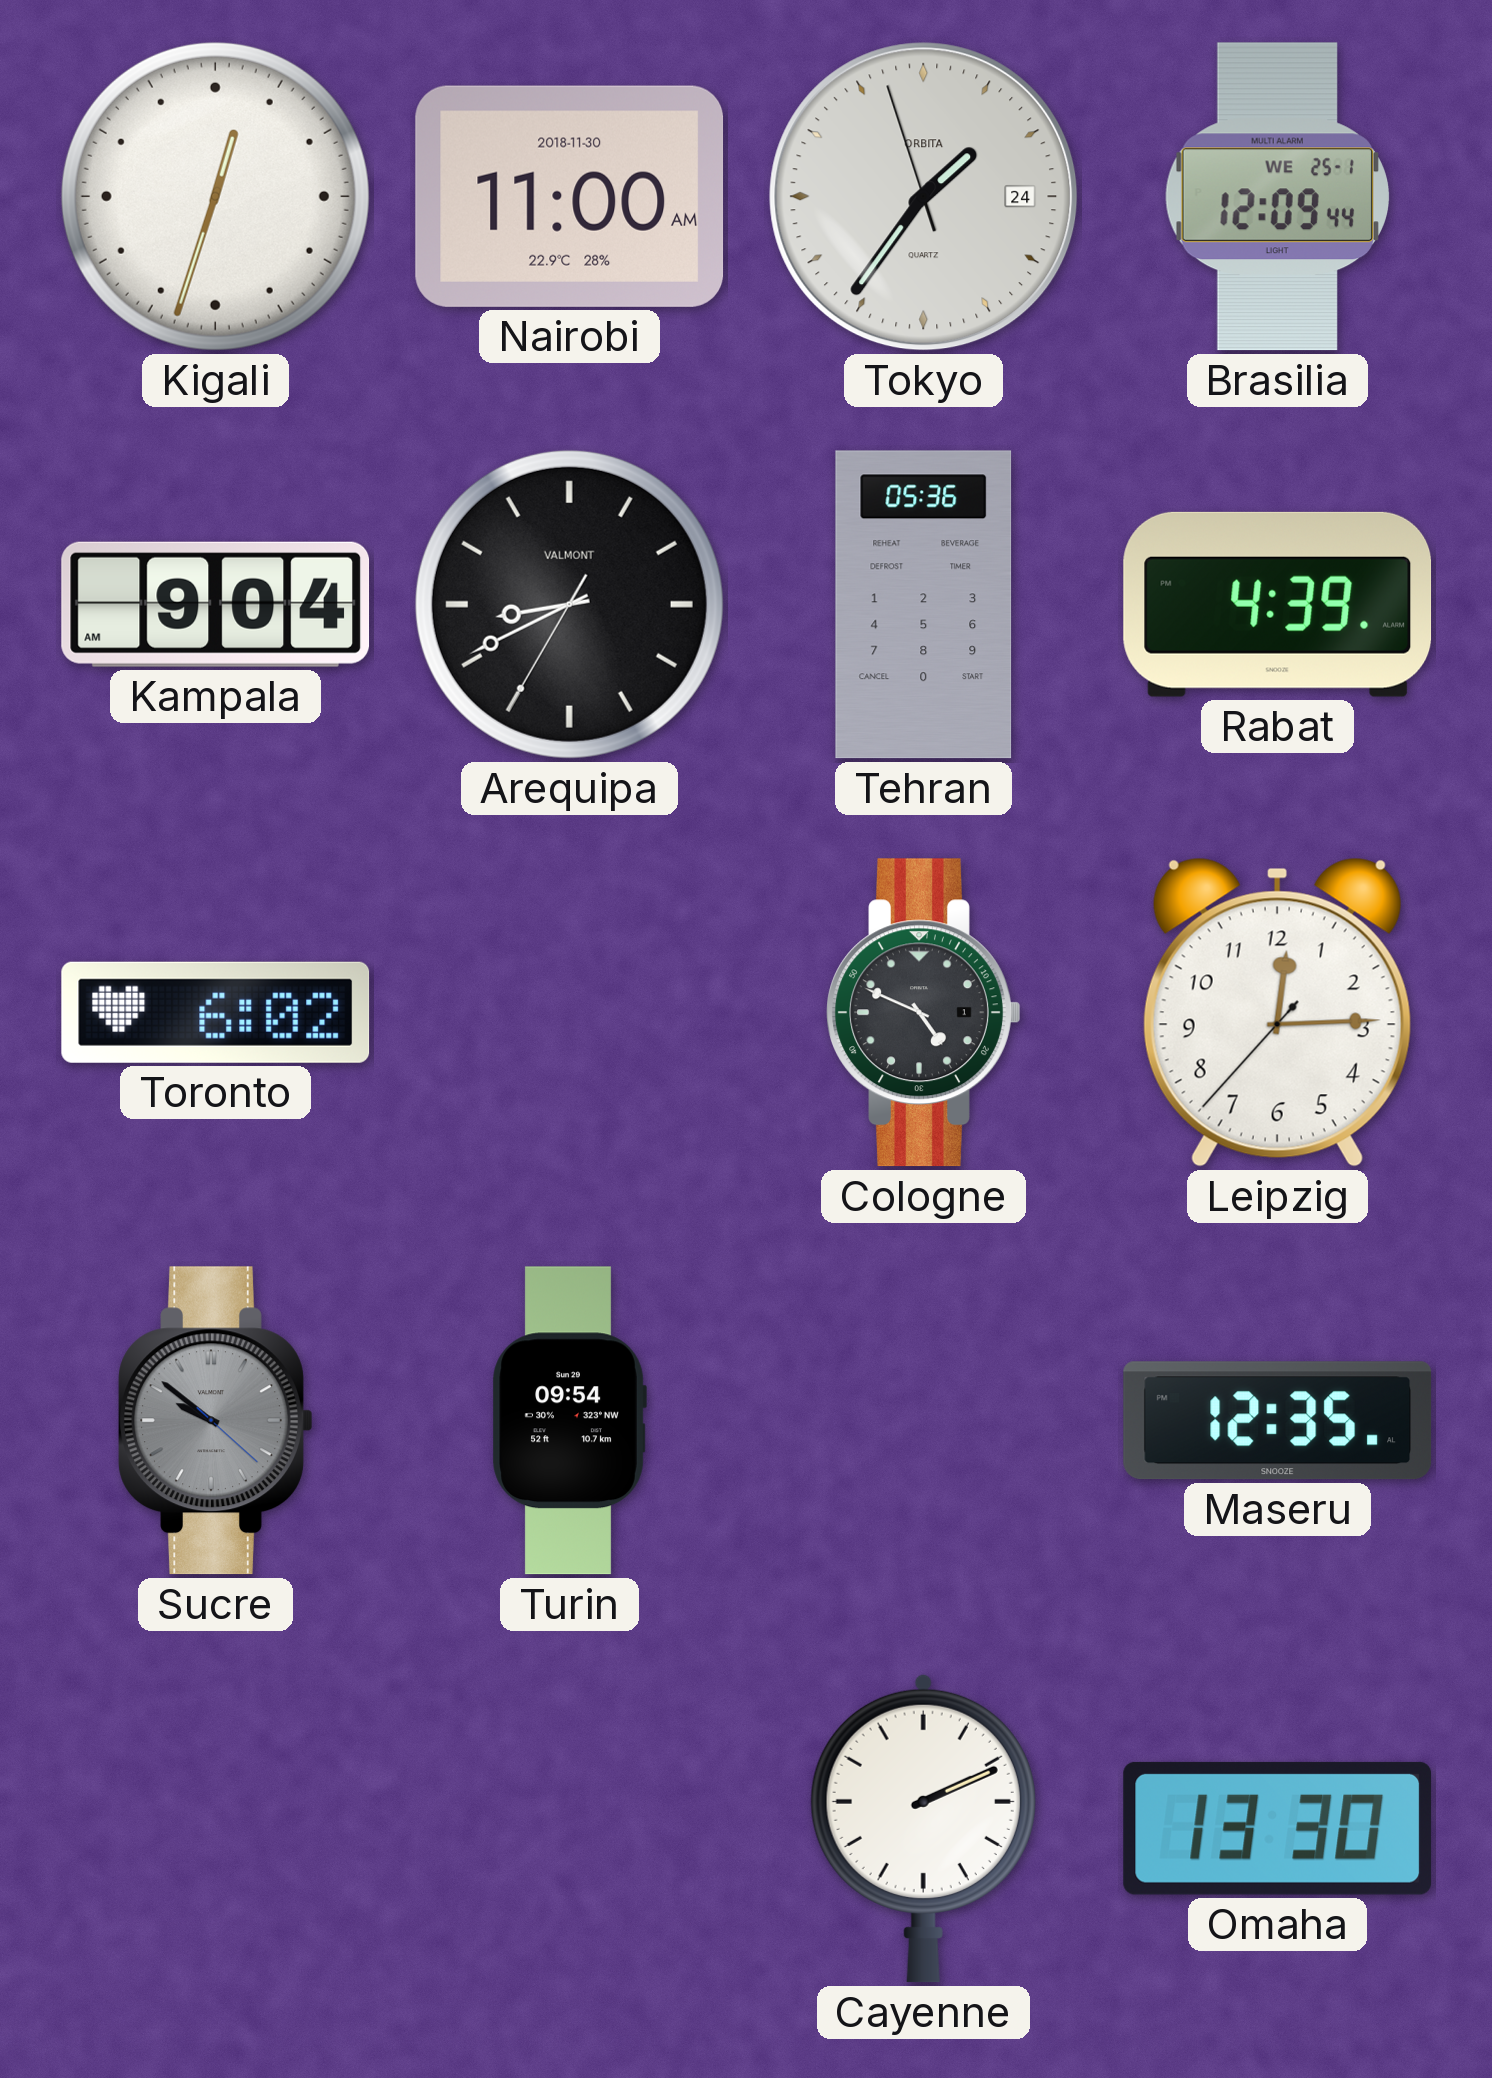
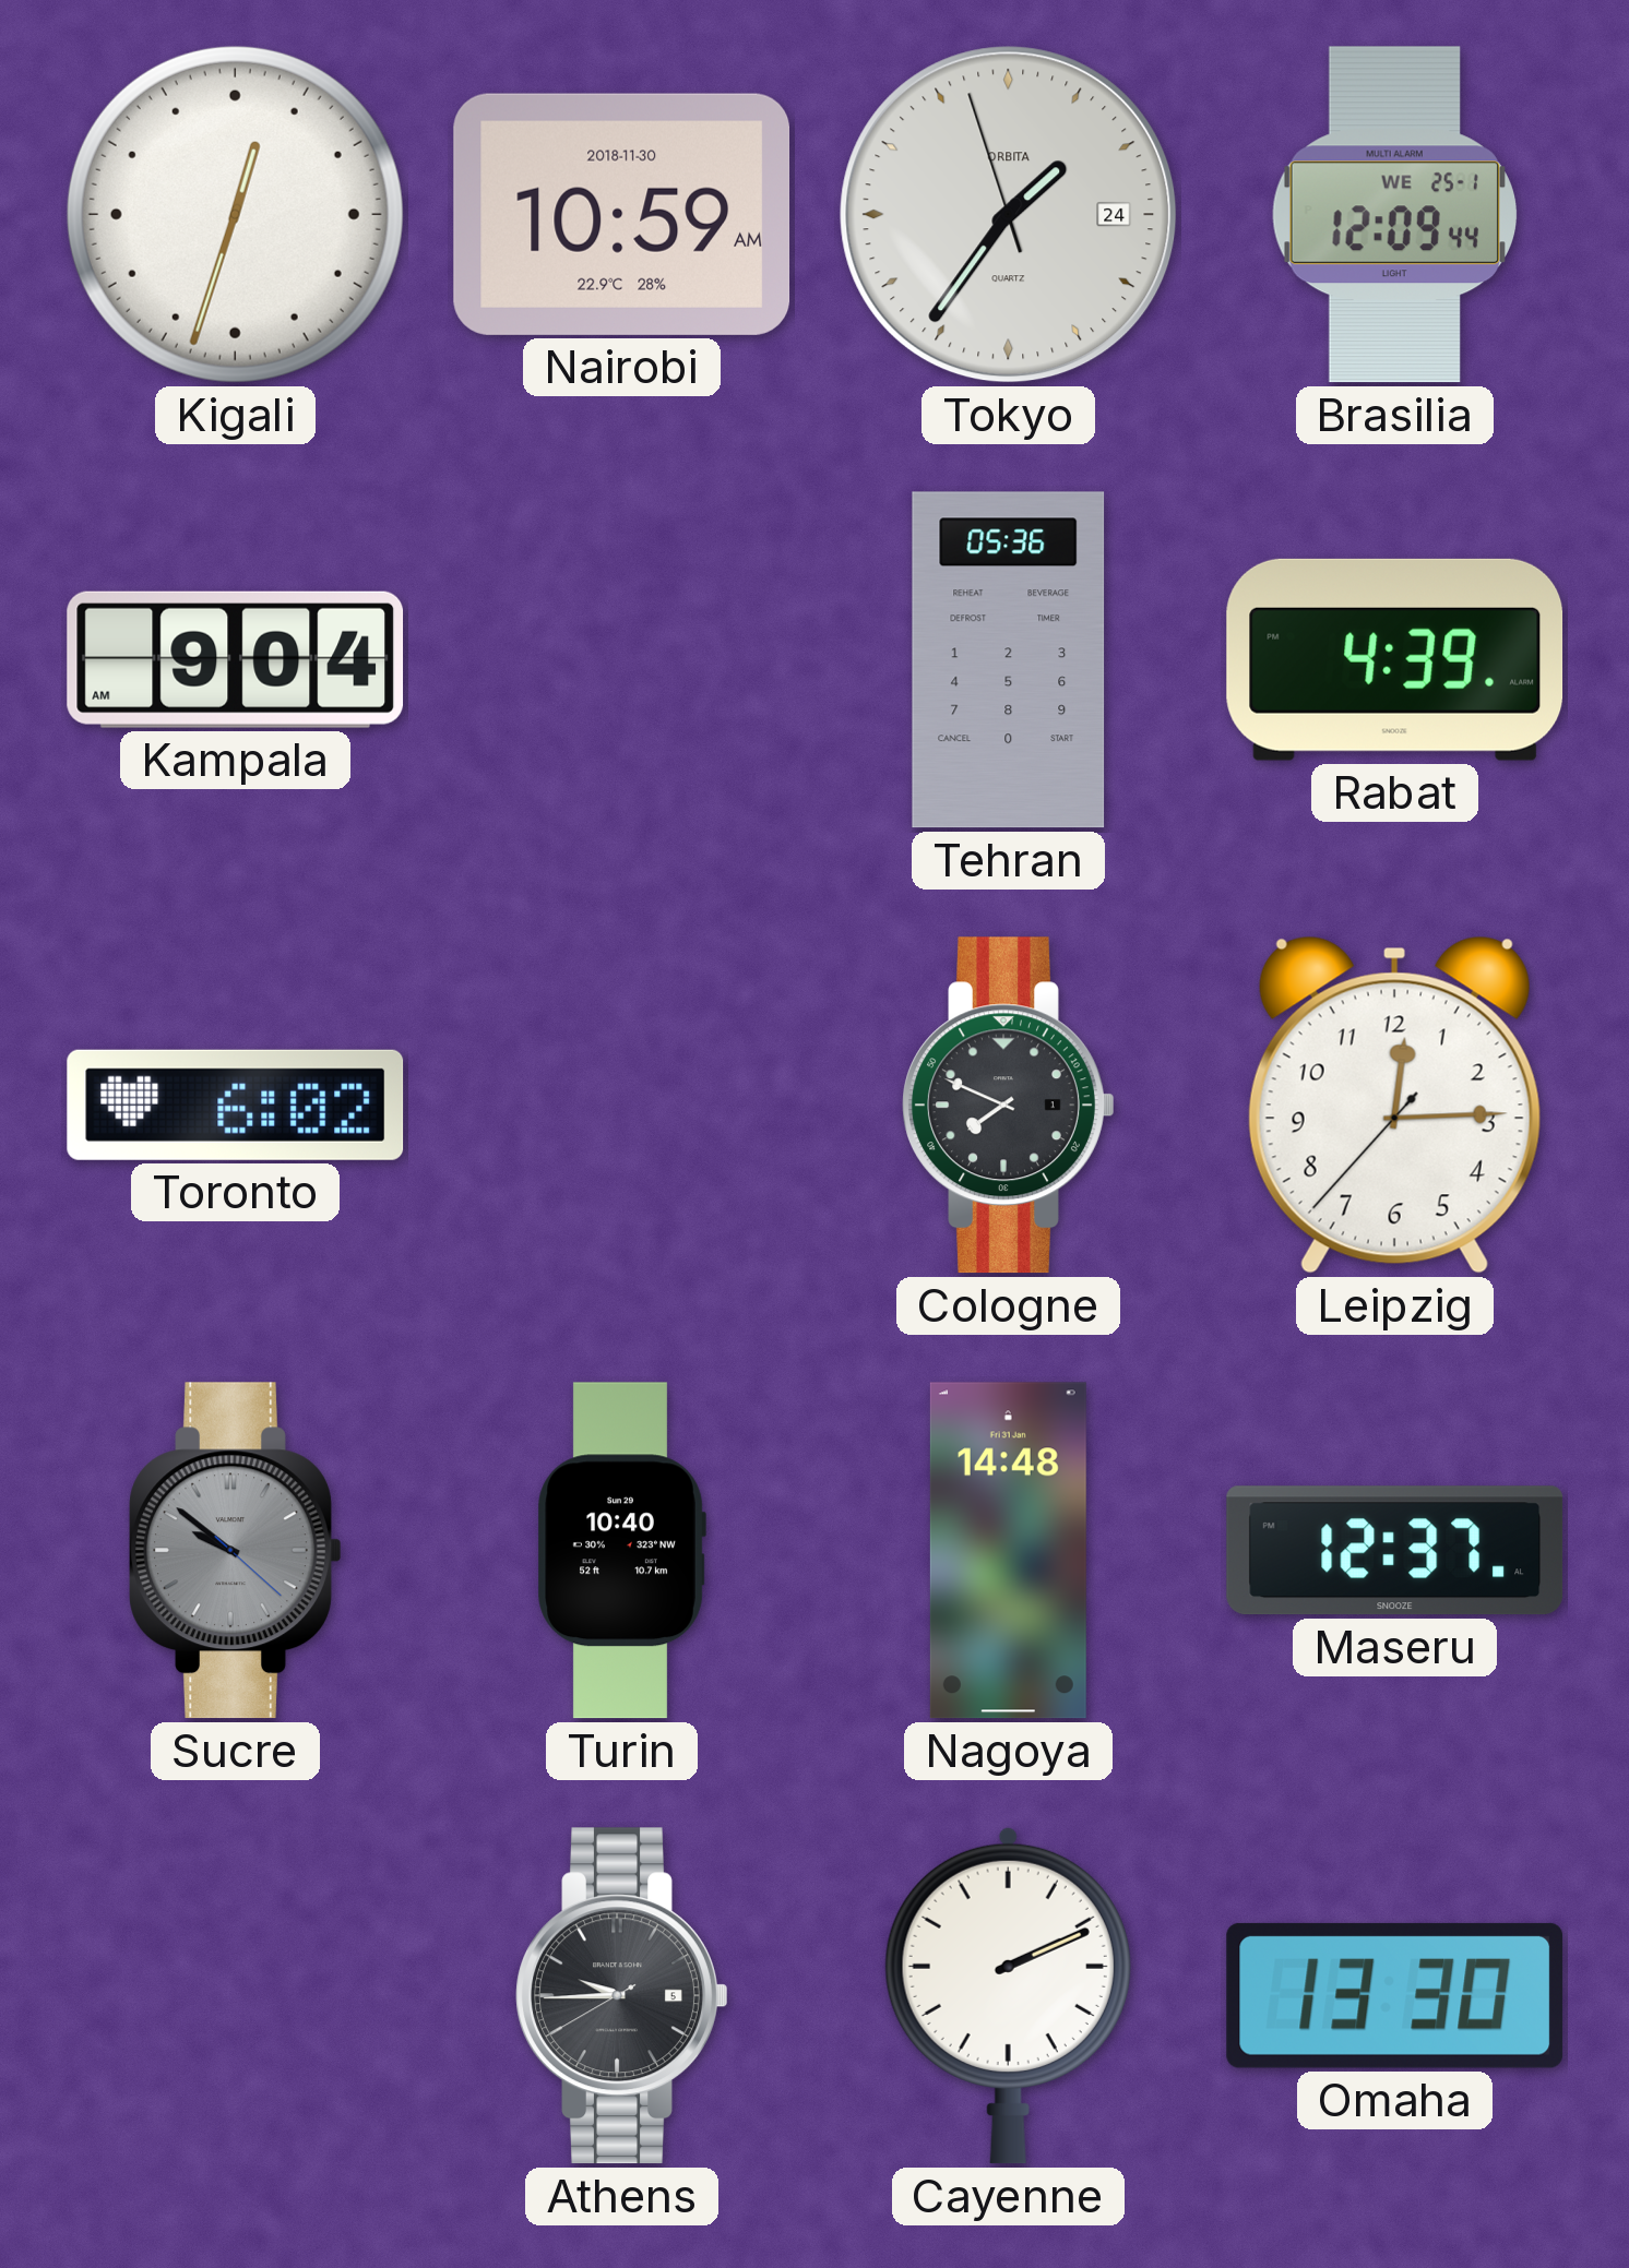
Nairobi: 11:00 -> 10:59 (622, 214)
Arequipa: 8:40 -> none (569, 604)
Cologne: 4:49 -> 7:49 (1009, 1106)
Turin: 09:54 -> 10:40 (621, 1551)
Nagoya: none -> 14:48 (1008, 1551)
Maseru: 12:35 -> 12:37 (1395, 1551)
Athens: none -> 9:44 (622, 1996)
